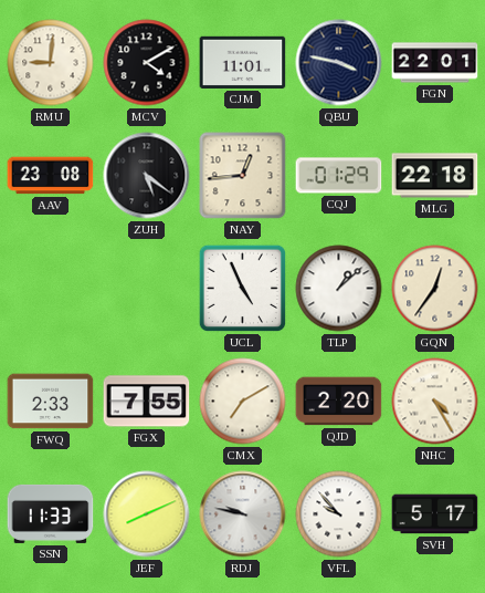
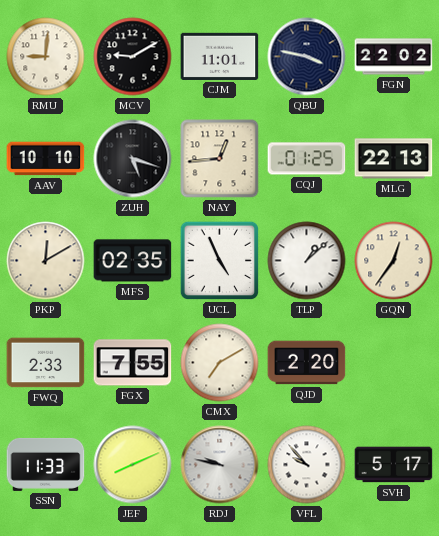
MCV: 4:10 -> 9:10 (133, 57)
FGN: 22:01 -> 22:02 (394, 57)
AAV: 23:08 -> 10:10 (46, 159)
ZUH: 5:21 -> 5:18 (133, 159)
CQJ: 01:29 -> 01:25 (307, 159)
MLG: 22:18 -> 22:13 (394, 159)
PKP: none -> 12:10 (46, 261)
MFS: none -> 02:35 (133, 261)
NHC: 4:25 -> none (435, 402)
